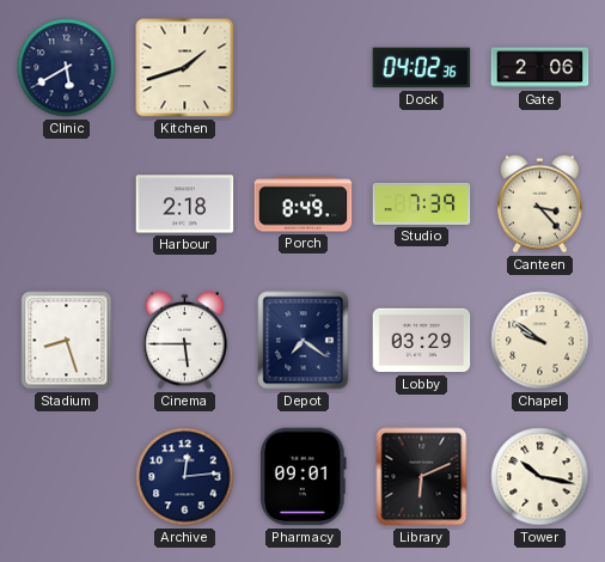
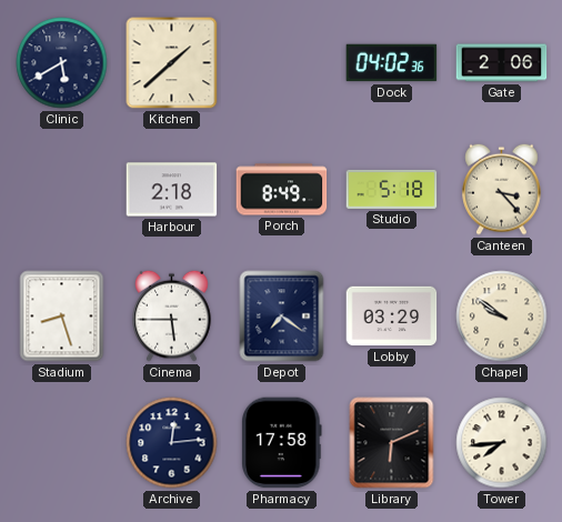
Kitchen: 1:42 -> 1:38 (172, 63)
Studio: 7:39 -> 5:18 (392, 189)
Pharmacy: 09:01 -> 17:58 (282, 443)
Tower: 10:17 -> 7:44 (502, 443)
